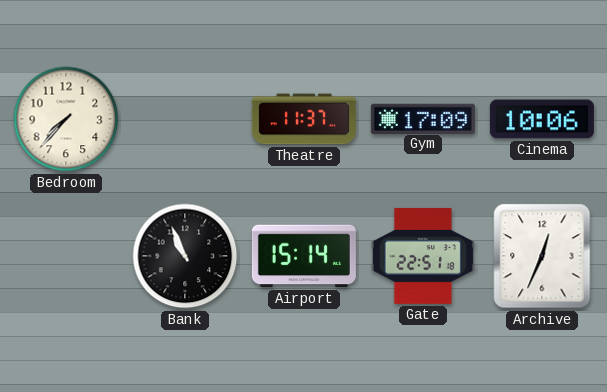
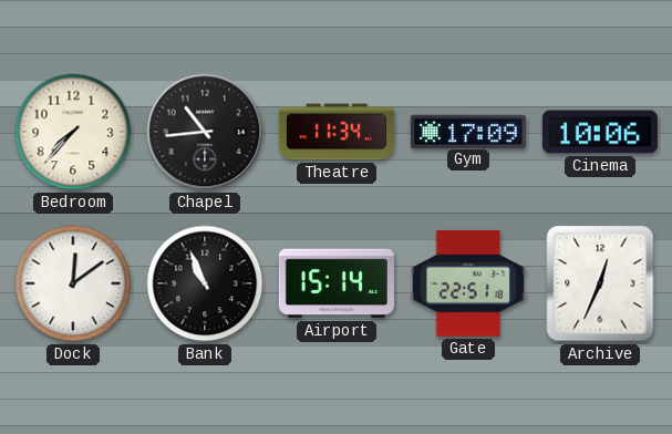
Chapel: none -> 10:44 (205, 132)
Theatre: 11:37 -> 11:34 (337, 132)
Dock: none -> 12:09 (73, 283)
